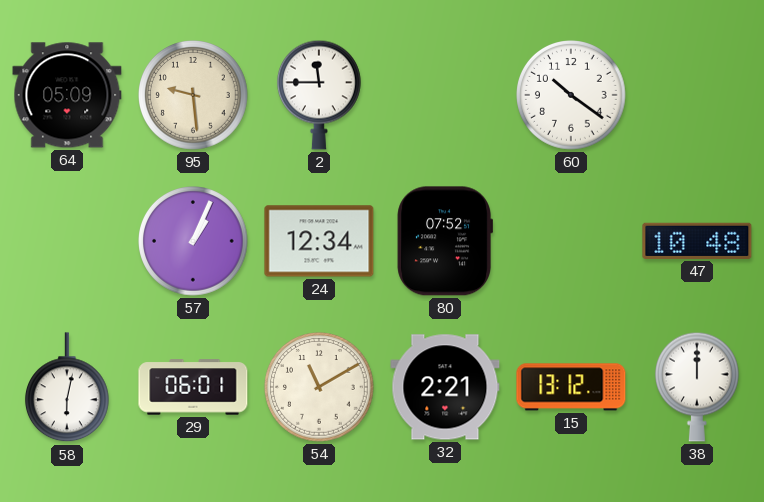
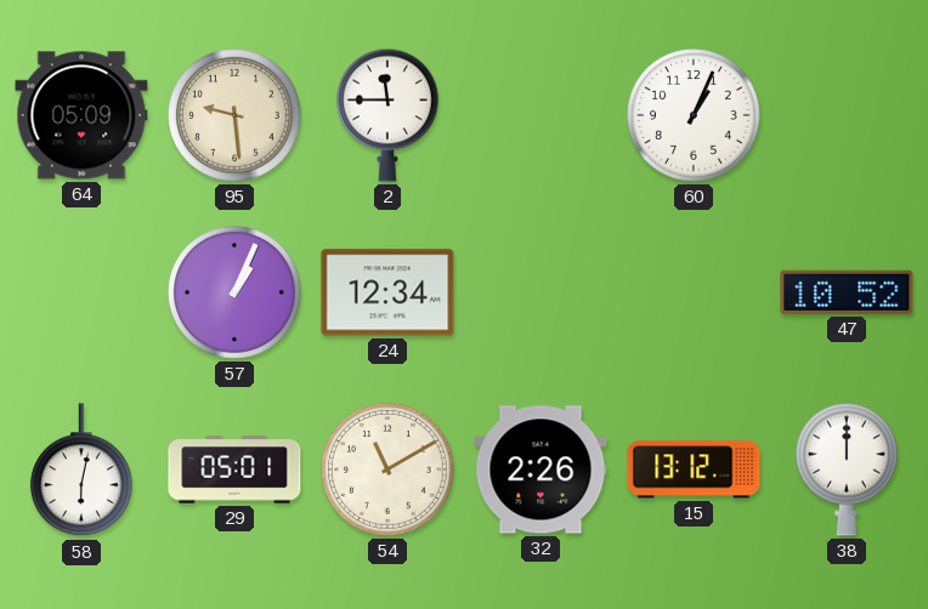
60: 10:21 -> 1:04 (695, 116)
80: 07:52 -> none (444, 241)
47: 10:48 -> 10:52 (847, 292)
29: 06:01 -> 05:01 (234, 469)
32: 2:21 -> 2:26 (541, 469)
